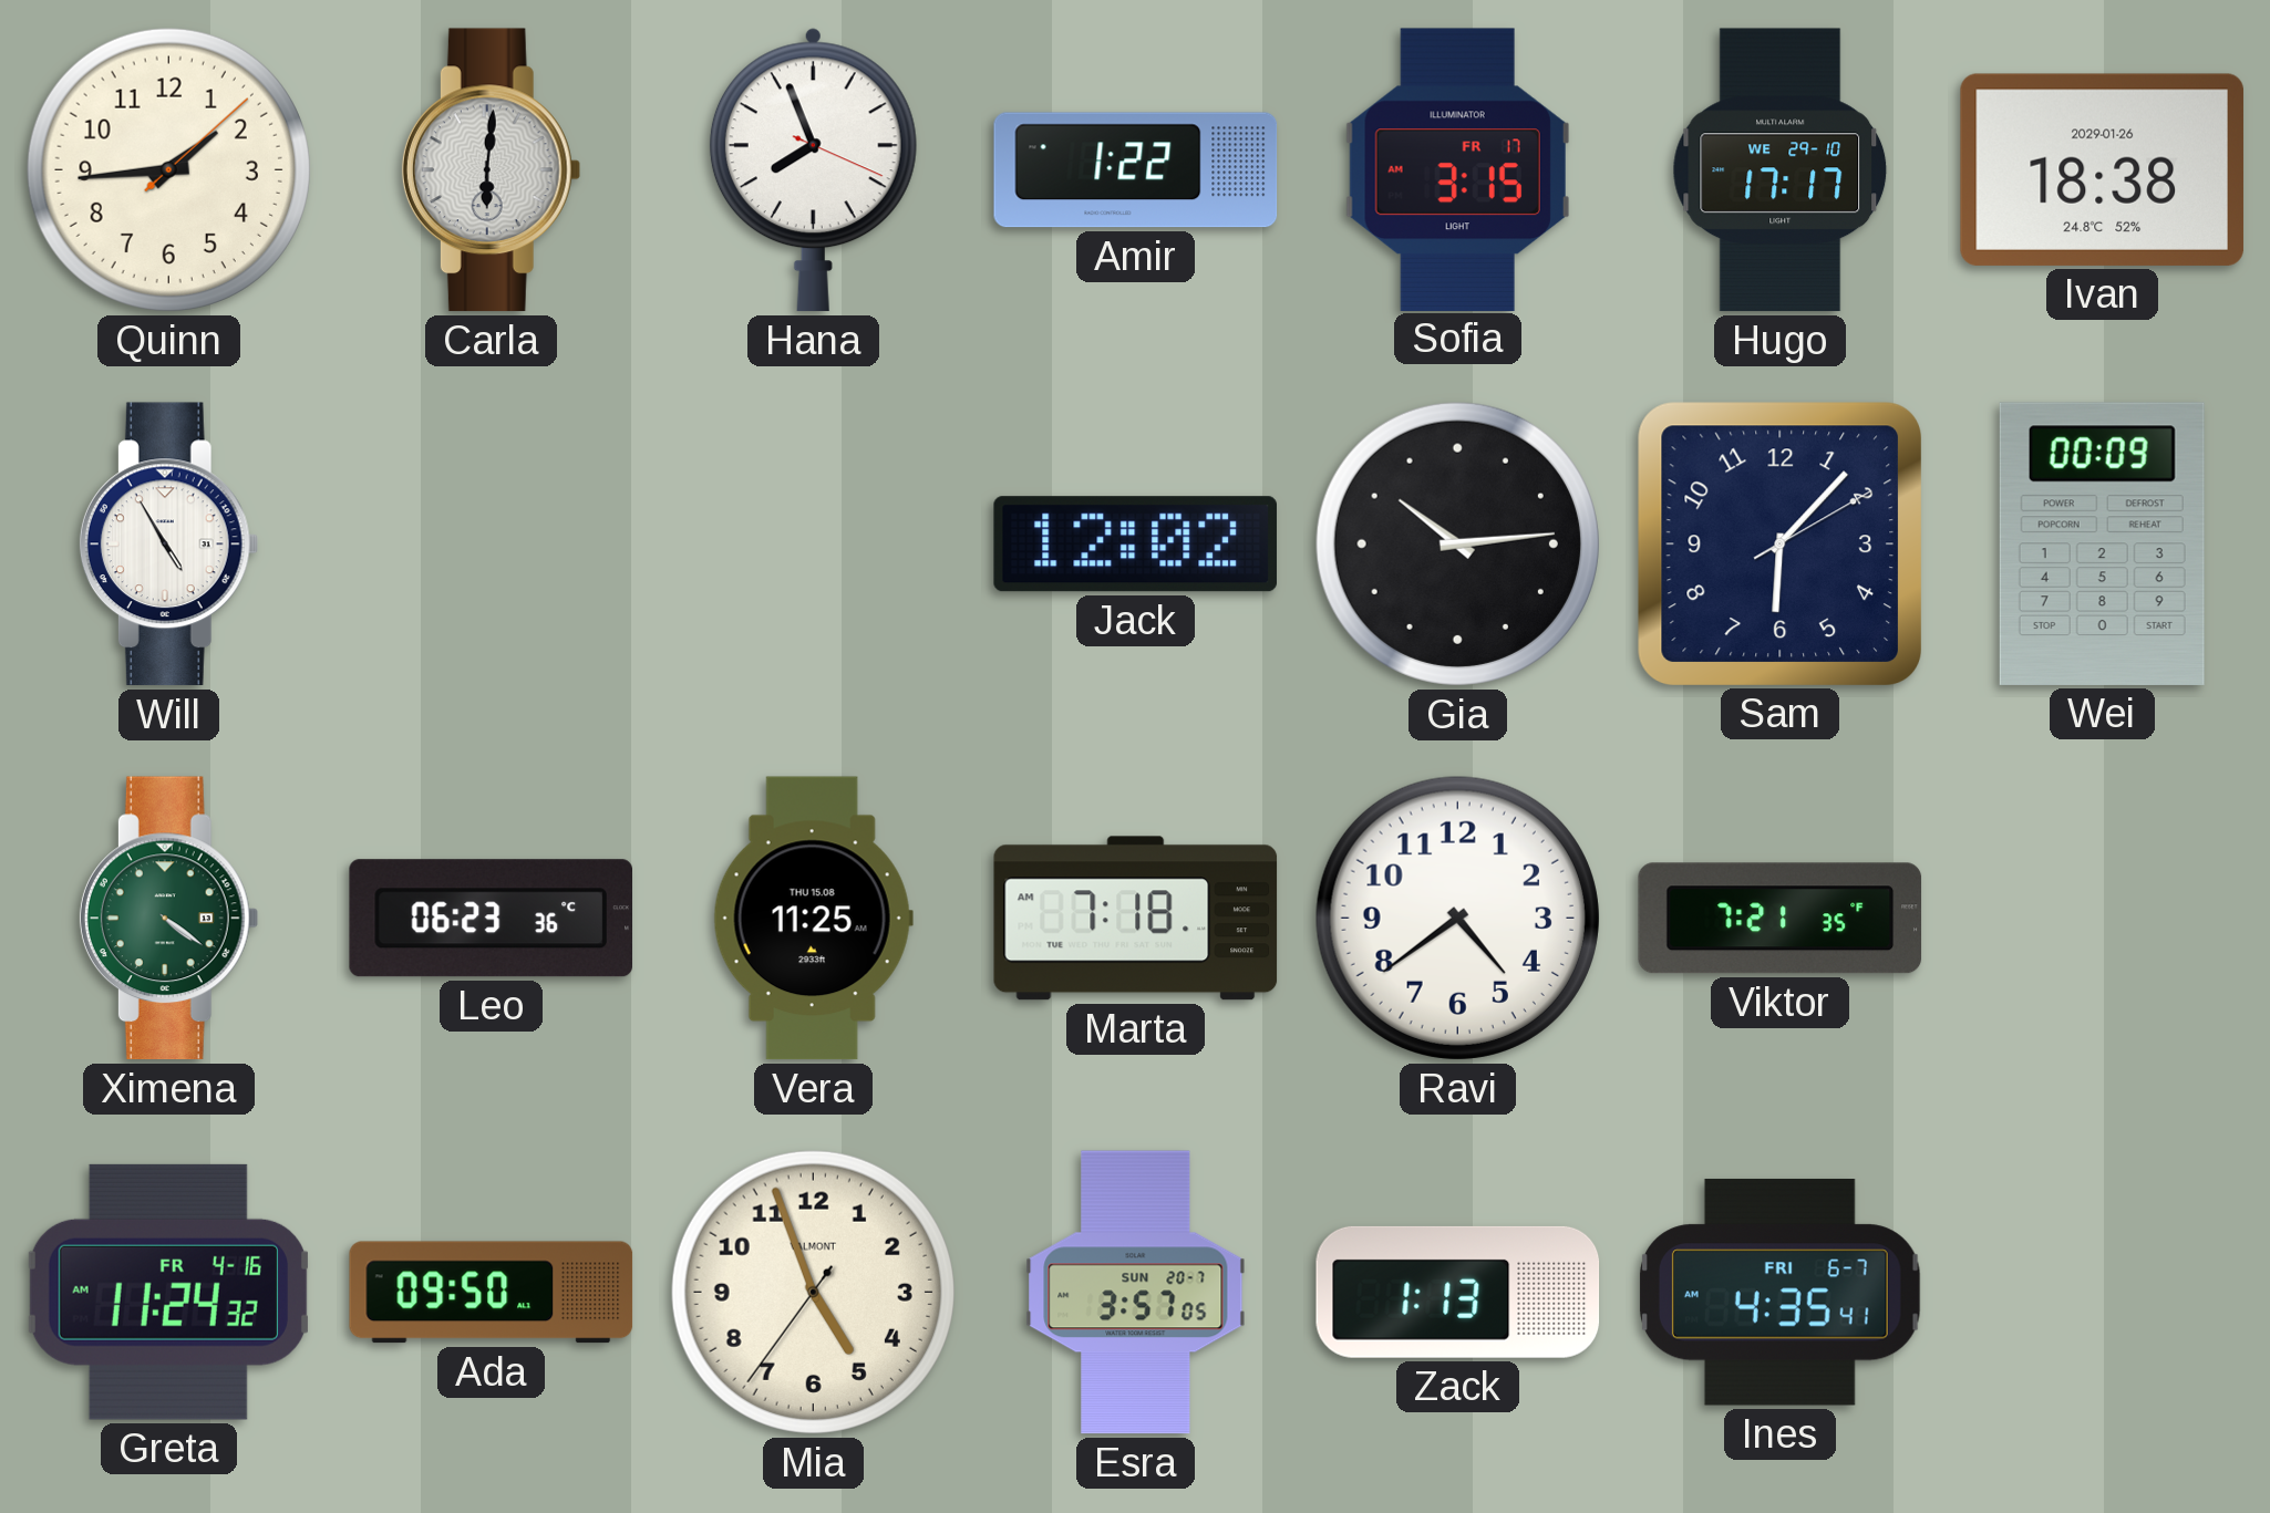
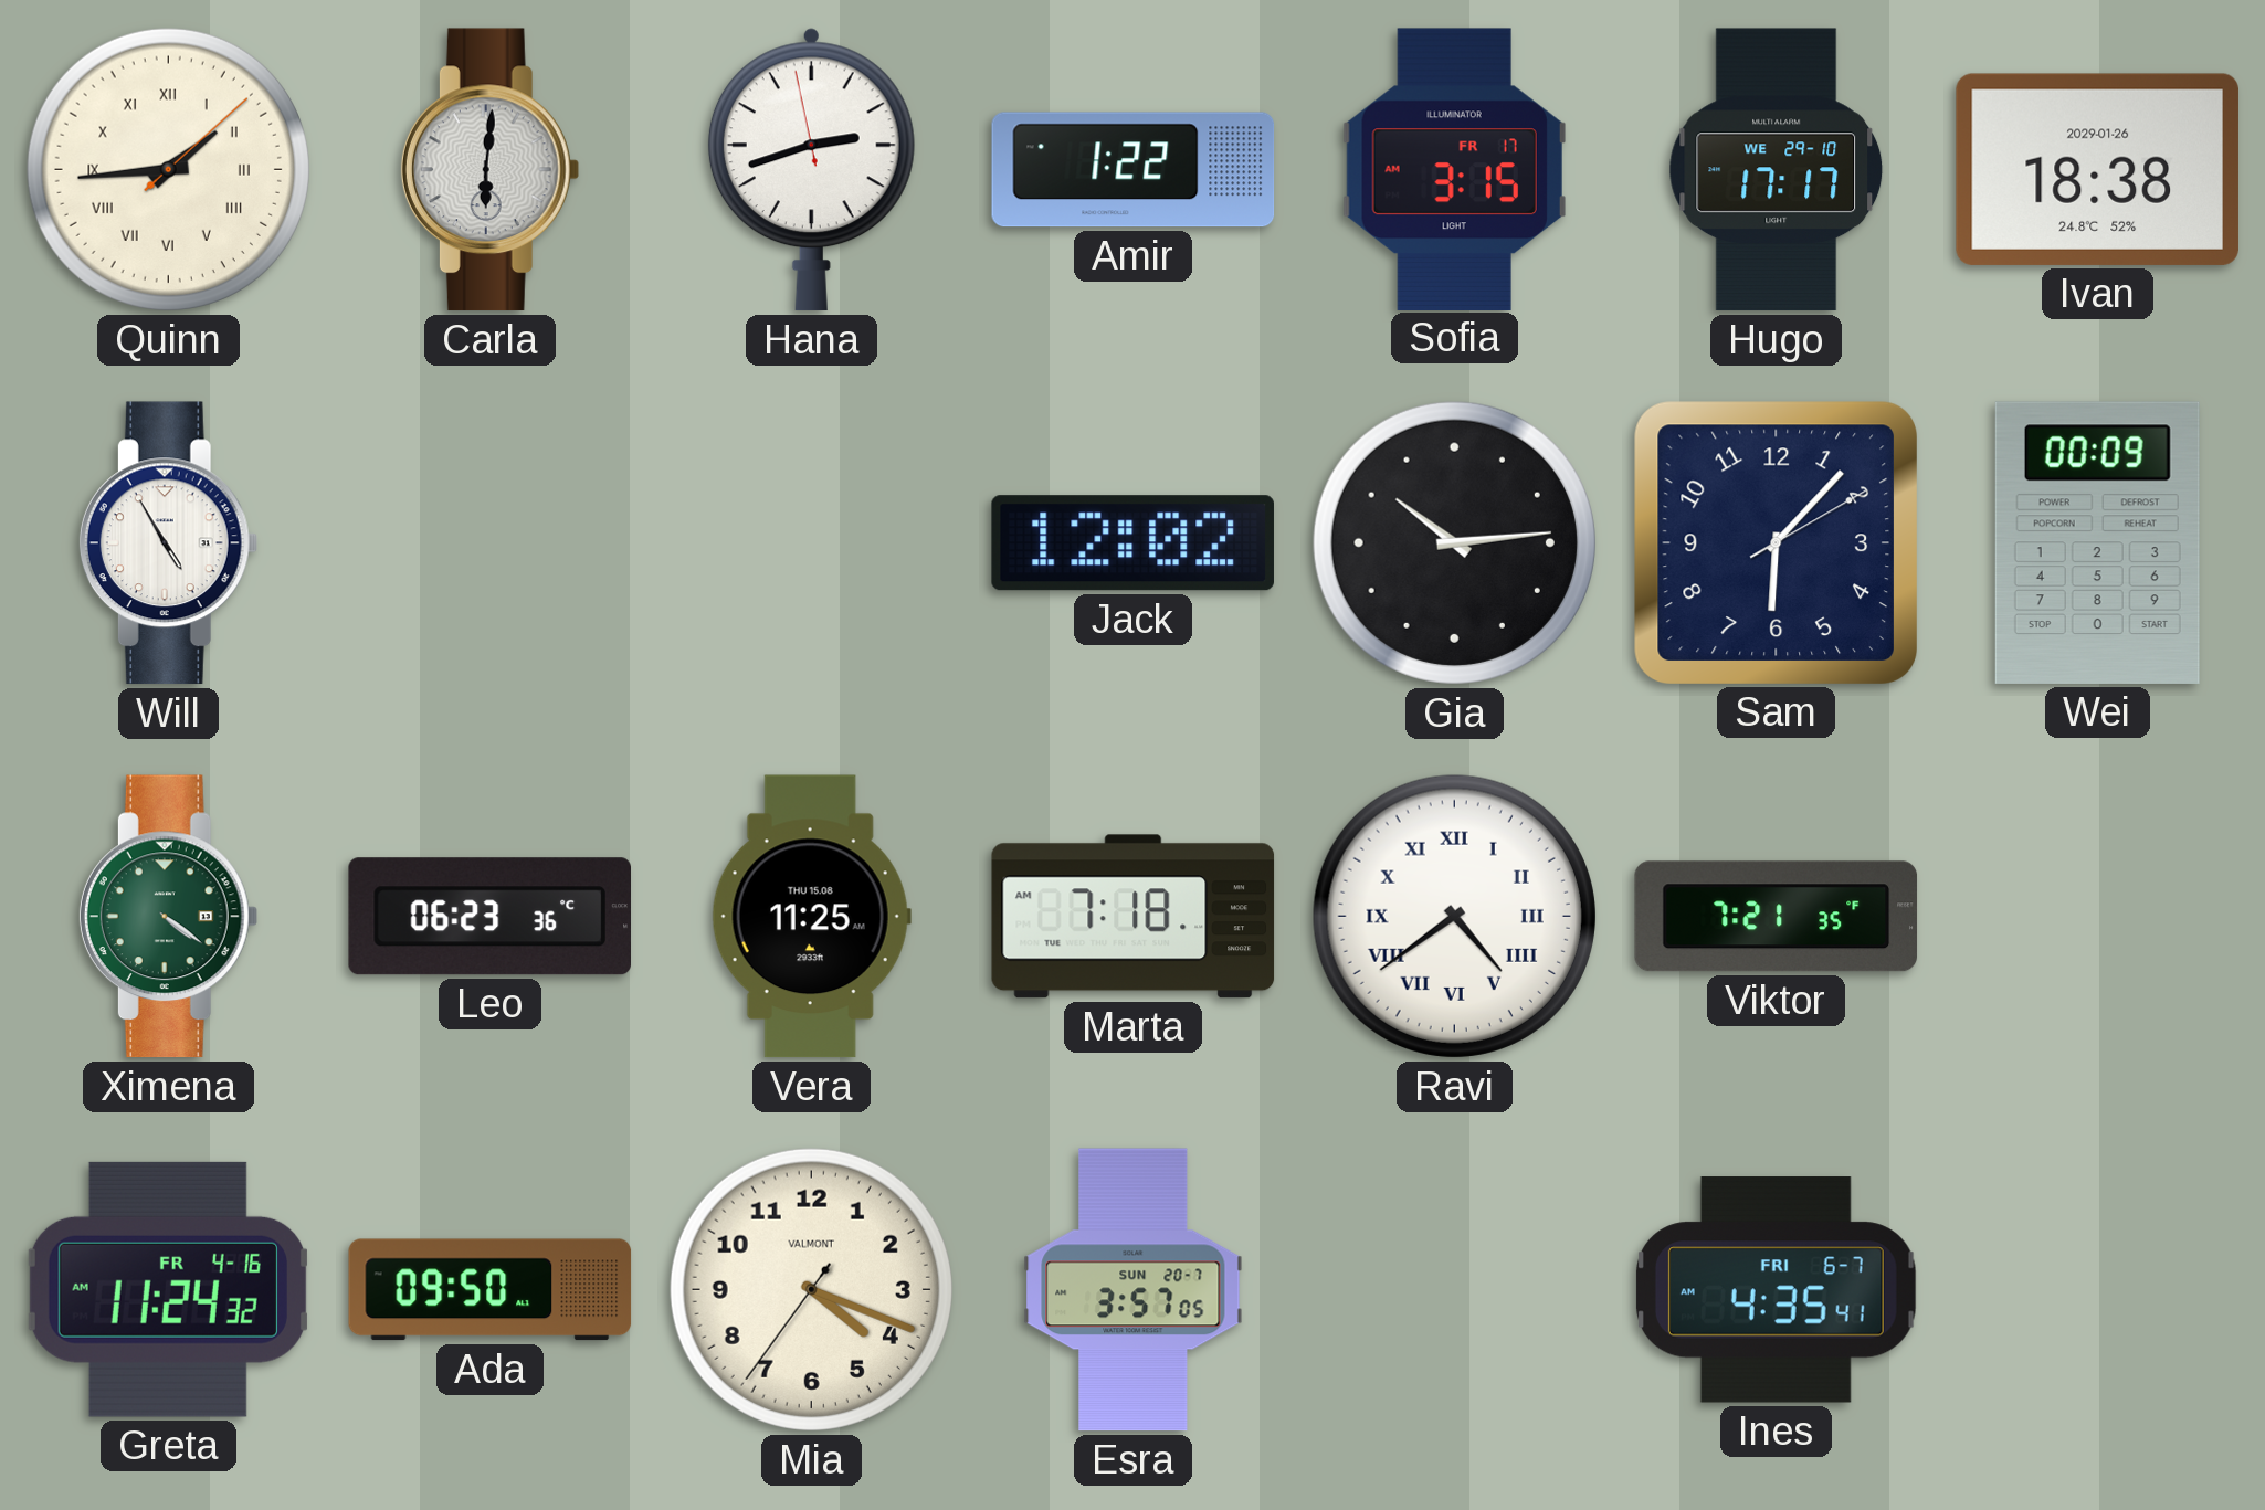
Quinn numerals: Arabic -> Roman (168, 169)
Hana: 7:56 -> 2:41 (811, 170)
Ravi numerals: Arabic -> Roman (1454, 916)
Mia: 4:56 -> 4:18 (811, 1289)
Zack: 1:13 -> none (1458, 1292)
